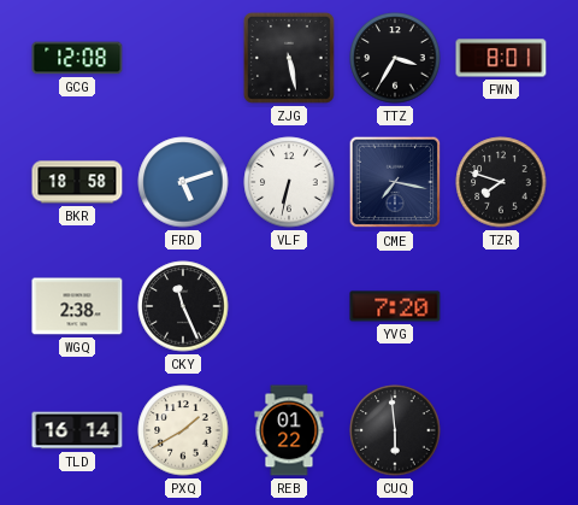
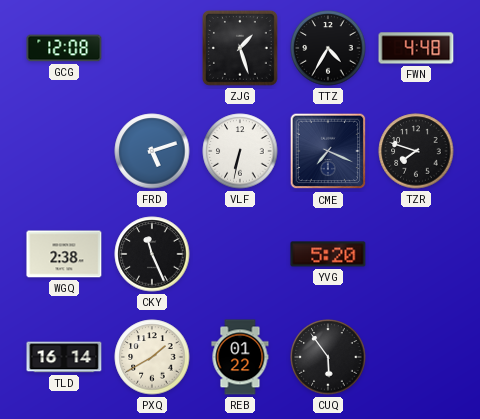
ZJG: 5:28 -> 1:27 (240, 48)
TTZ: 3:35 -> 4:35 (328, 48)
FWN: 8:01 -> 4:48 (416, 48)
BKR: 18:58 -> none (77, 182)
CME: 7:17 -> 7:19 (328, 151)
YVG: 7:20 -> 5:20 (328, 254)
CUQ: 5:59 -> 5:54 (328, 357)
